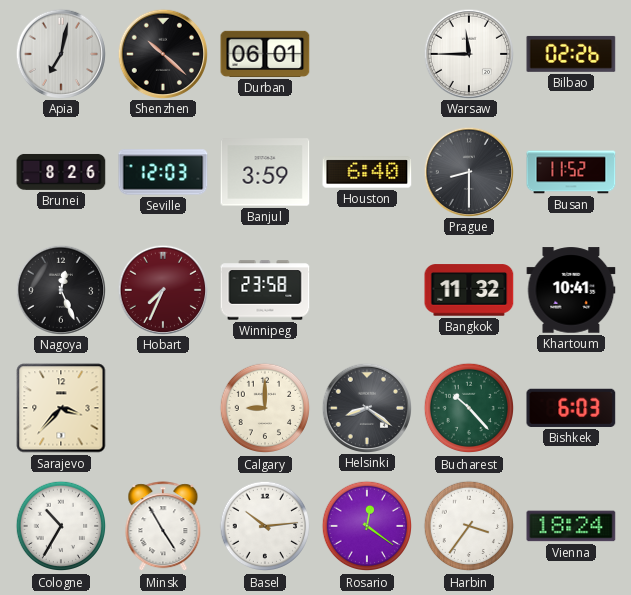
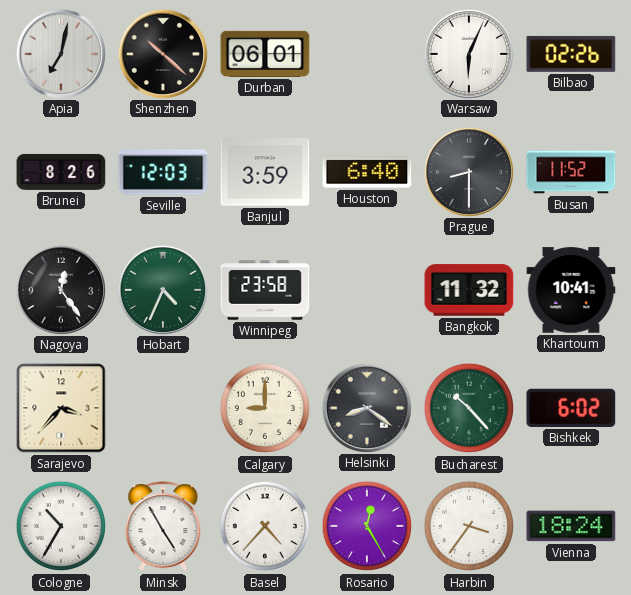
Warsaw: 11:45 -> 6:04 (468, 53)
Nagoya: 12:26 -> 12:24 (60, 289)
Hobart: 7:34 -> 4:34 (162, 289)
Hobart dial: burgundy -> green (162, 289)
Bishkek: 6:03 -> 6:02 (571, 408)
Basel: 10:14 -> 4:37 (265, 526)
Rosario: 12:21 -> 12:25 (367, 526)
